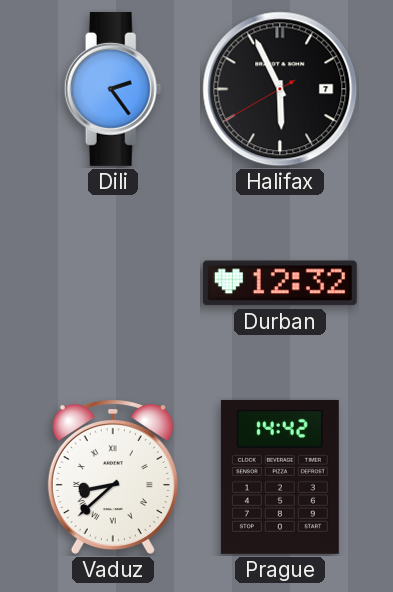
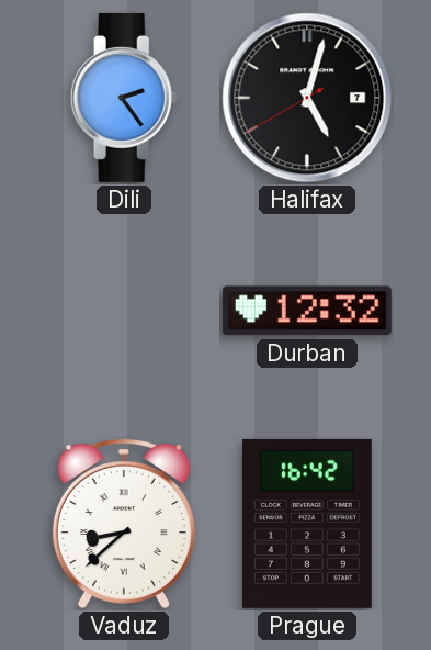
Halifax: 5:55 -> 5:02 (307, 98)
Prague: 14:42 -> 16:42 (307, 524)
